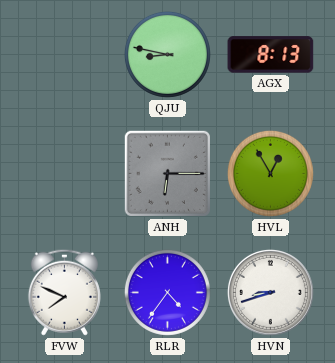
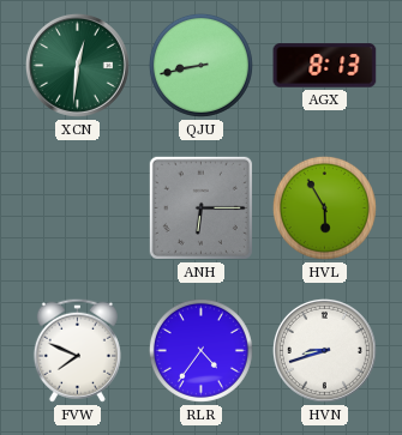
XCN: none -> 12:31 (77, 65)
QJU: 8:47 -> 8:43 (200, 65)
HVL: 12:55 -> 5:55 (324, 207)
